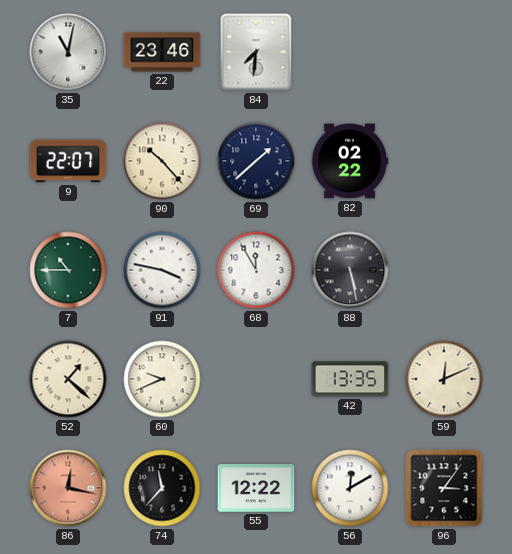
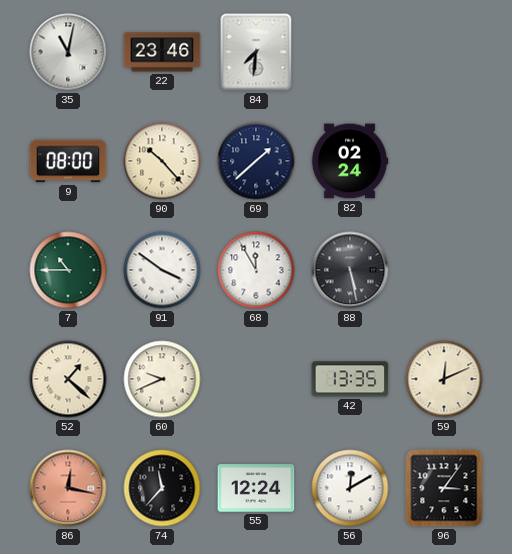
9: 22:07 -> 08:00 (68, 161)
82: 02:22 -> 02:24 (350, 161)
91: 3:47 -> 3:51 (162, 270)
55: 12:22 -> 12:24 (256, 488)
